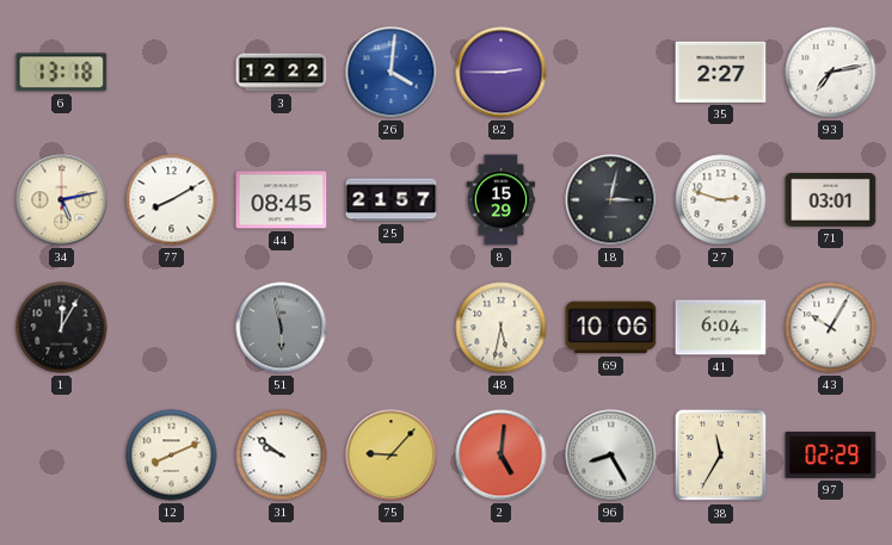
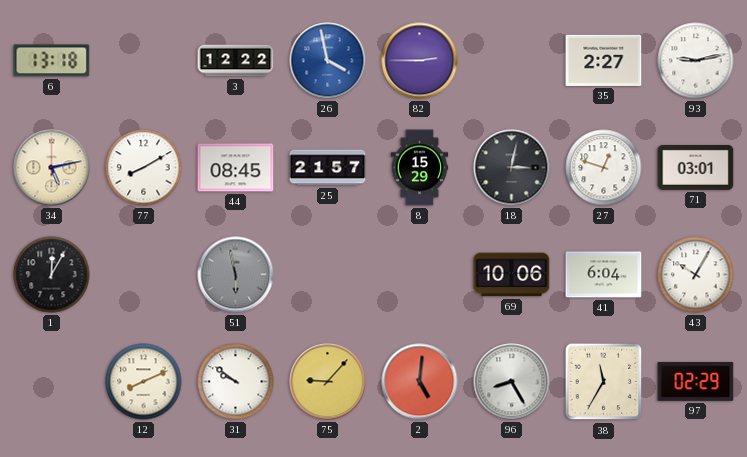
26: 4:01 -> 3:58 (328, 61)
93: 7:13 -> 9:13 (696, 61)
27: 2:48 -> 12:48 (604, 168)
48: 5:32 -> none (502, 328)
